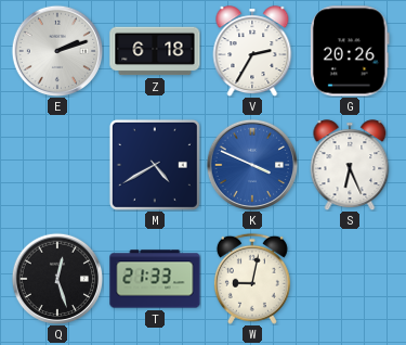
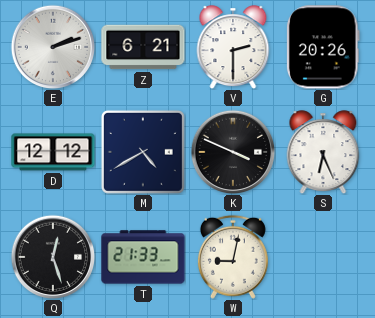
Z: 6:18 -> 6:21 (143, 47)
V: 2:35 -> 2:30 (233, 47)
D: none -> 12:12 (53, 152)
K dial: blue -> black (233, 152)
